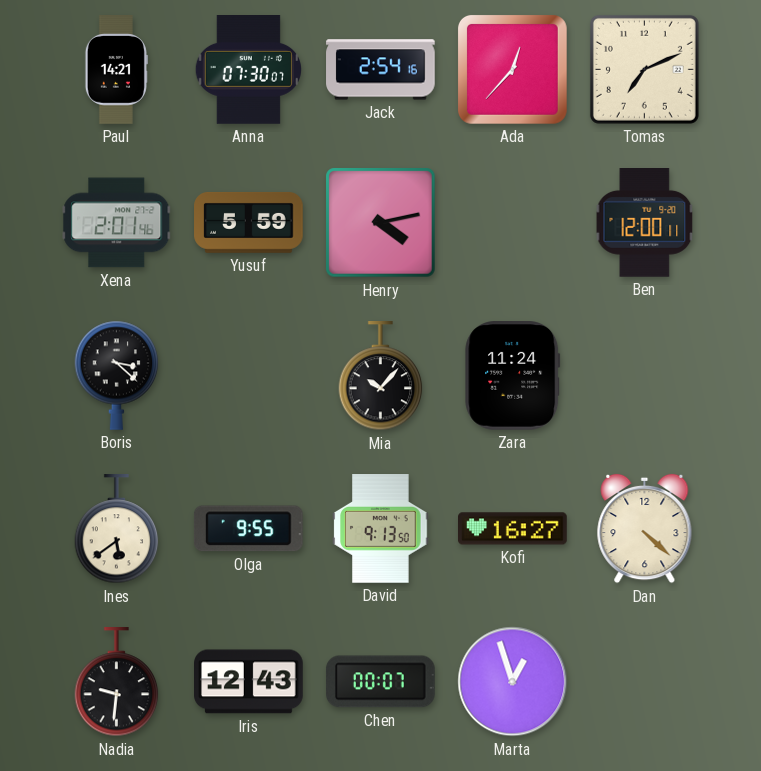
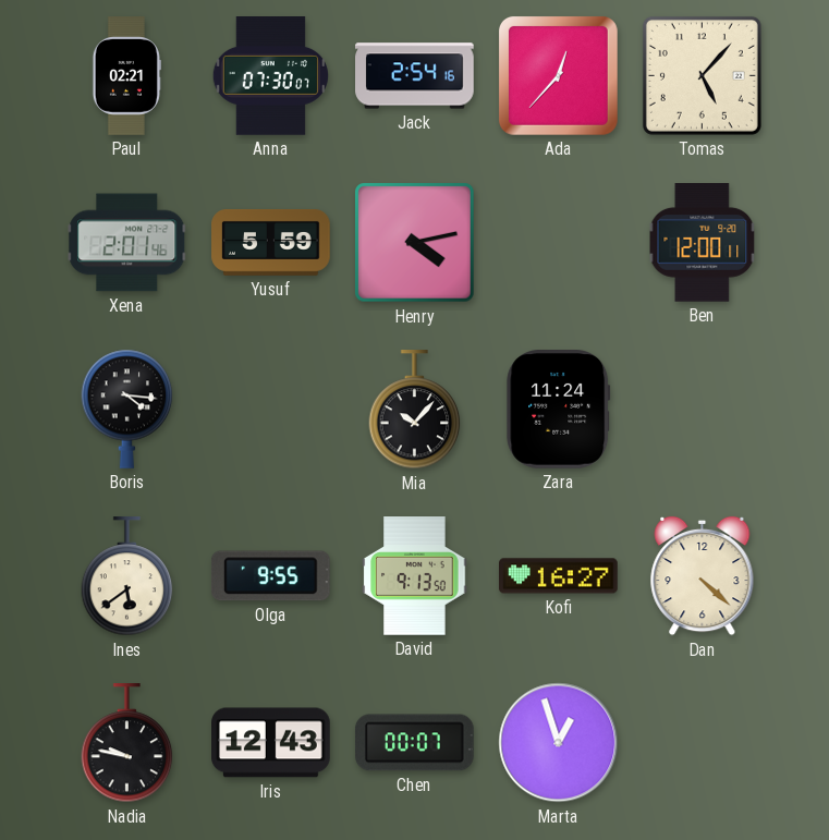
Paul: 14:21 -> 02:21 (126, 76)
Tomas: 7:11 -> 5:07 (702, 75)
Boris: 3:22 -> 4:16 (127, 409)
Nadia: 9:31 -> 9:47 (127, 743)
